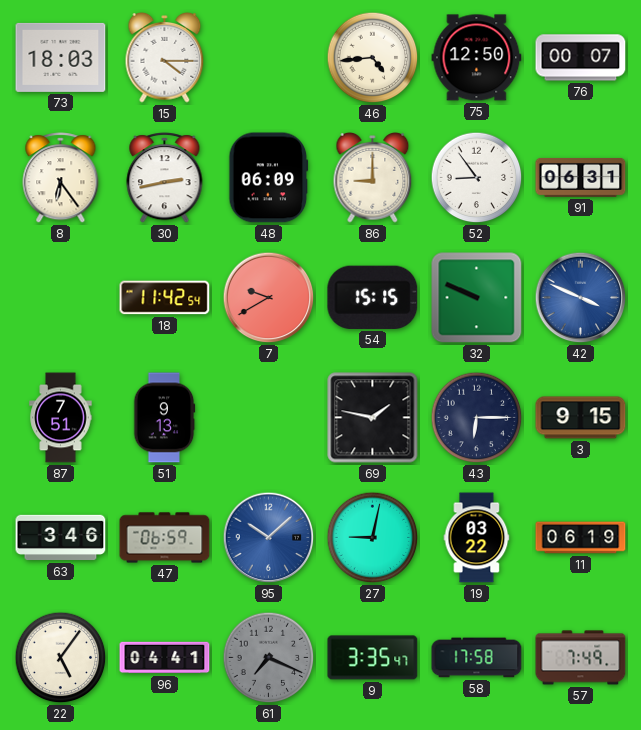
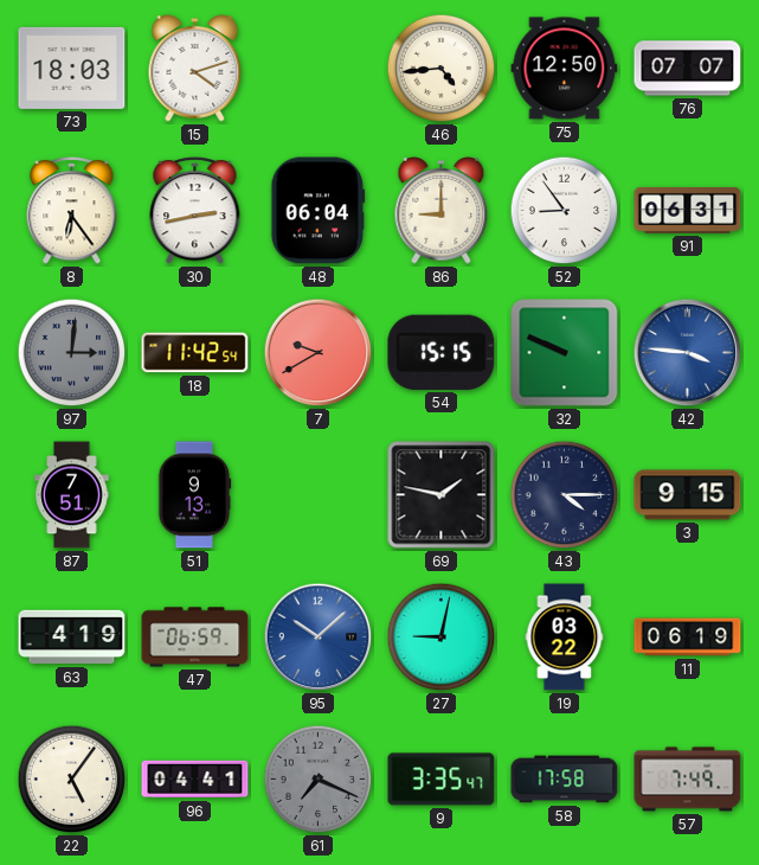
15: 4:15 -> 4:12 (195, 69)
76: 00:07 -> 07:07 (688, 69)
48: 06:09 -> 06:04 (319, 211)
97: none -> 3:01 (72, 353)
42: 3:49 -> 3:46 (688, 353)
43: 6:15 -> 4:15 (565, 495)
63: 3:46 -> 4:19 (72, 637)
